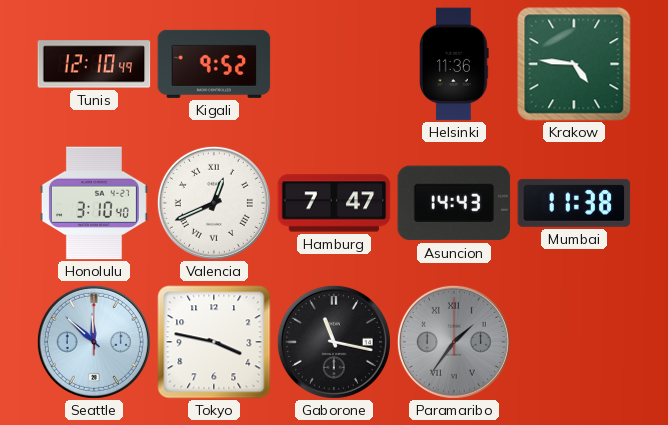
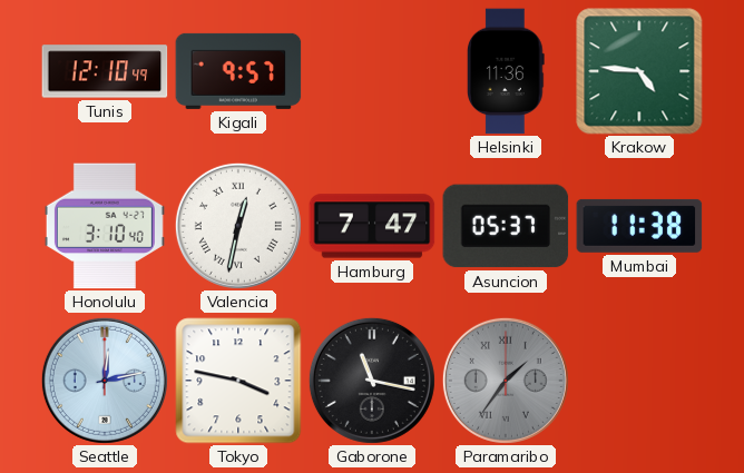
Kigali: 9:52 -> 9:57 (238, 71)
Valencia: 12:41 -> 12:32 (238, 226)
Asuncion: 14:43 -> 05:37 (506, 226)
Seattle: 11:52 -> 12:13 (105, 381)
